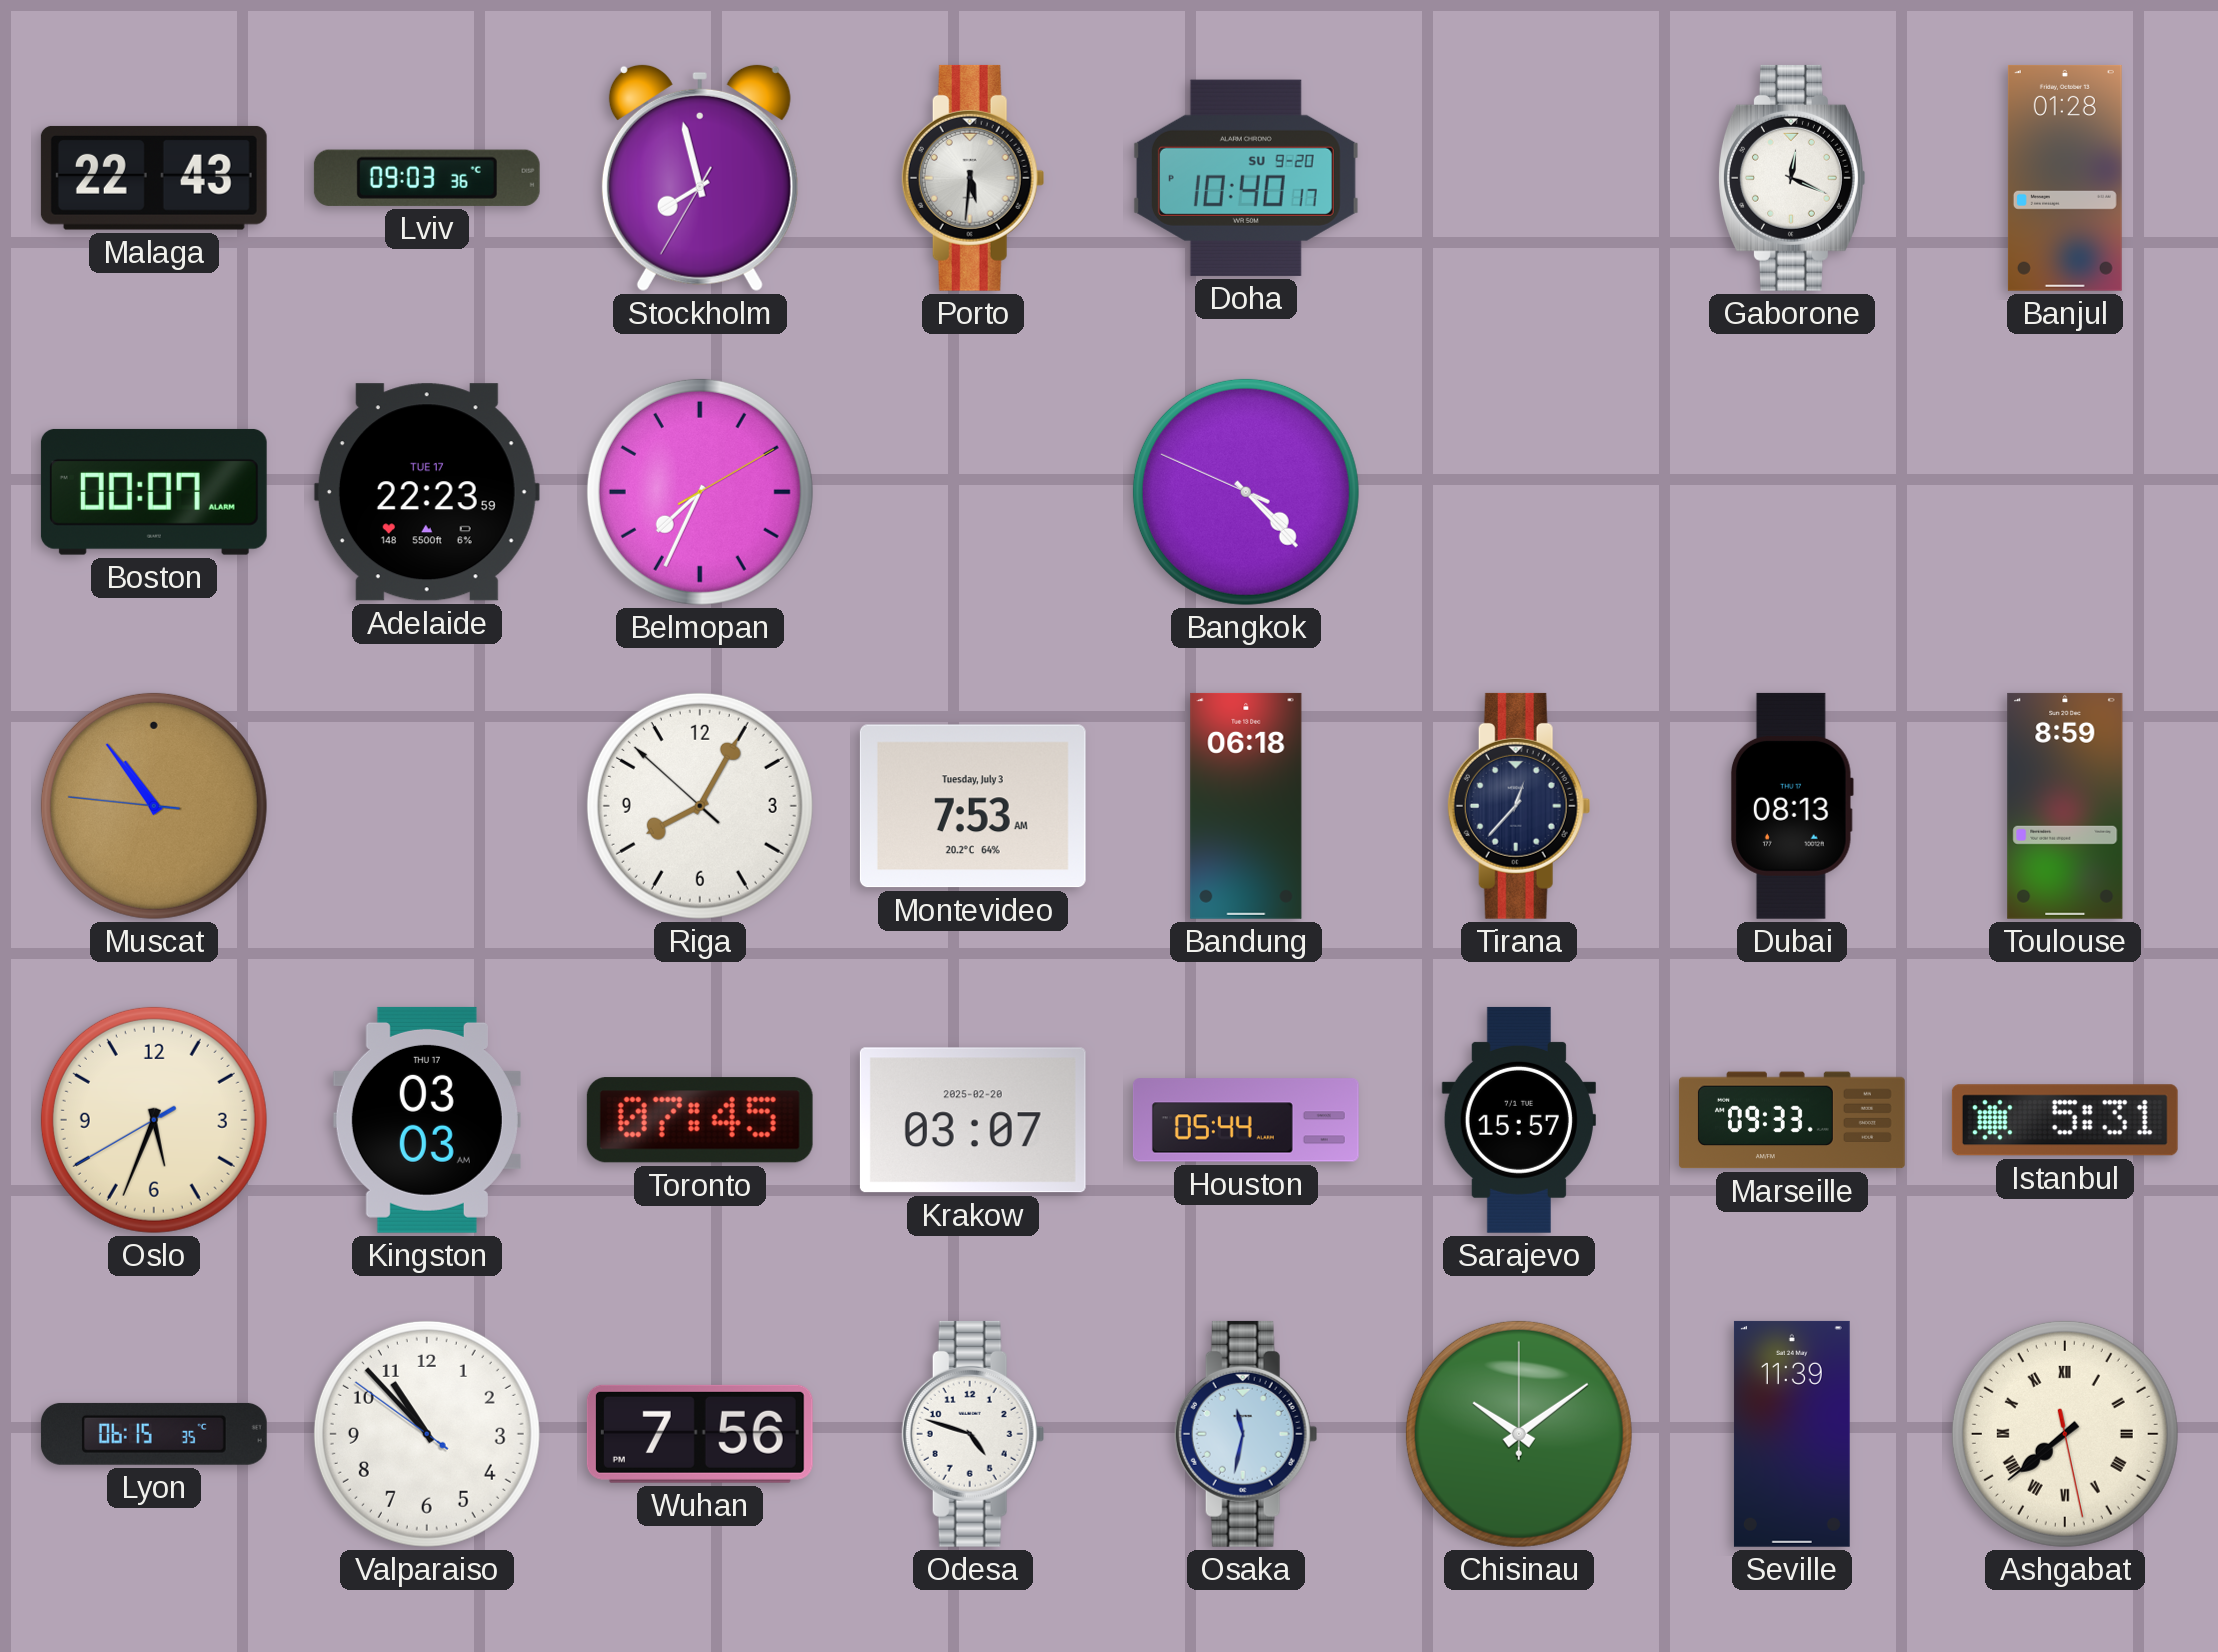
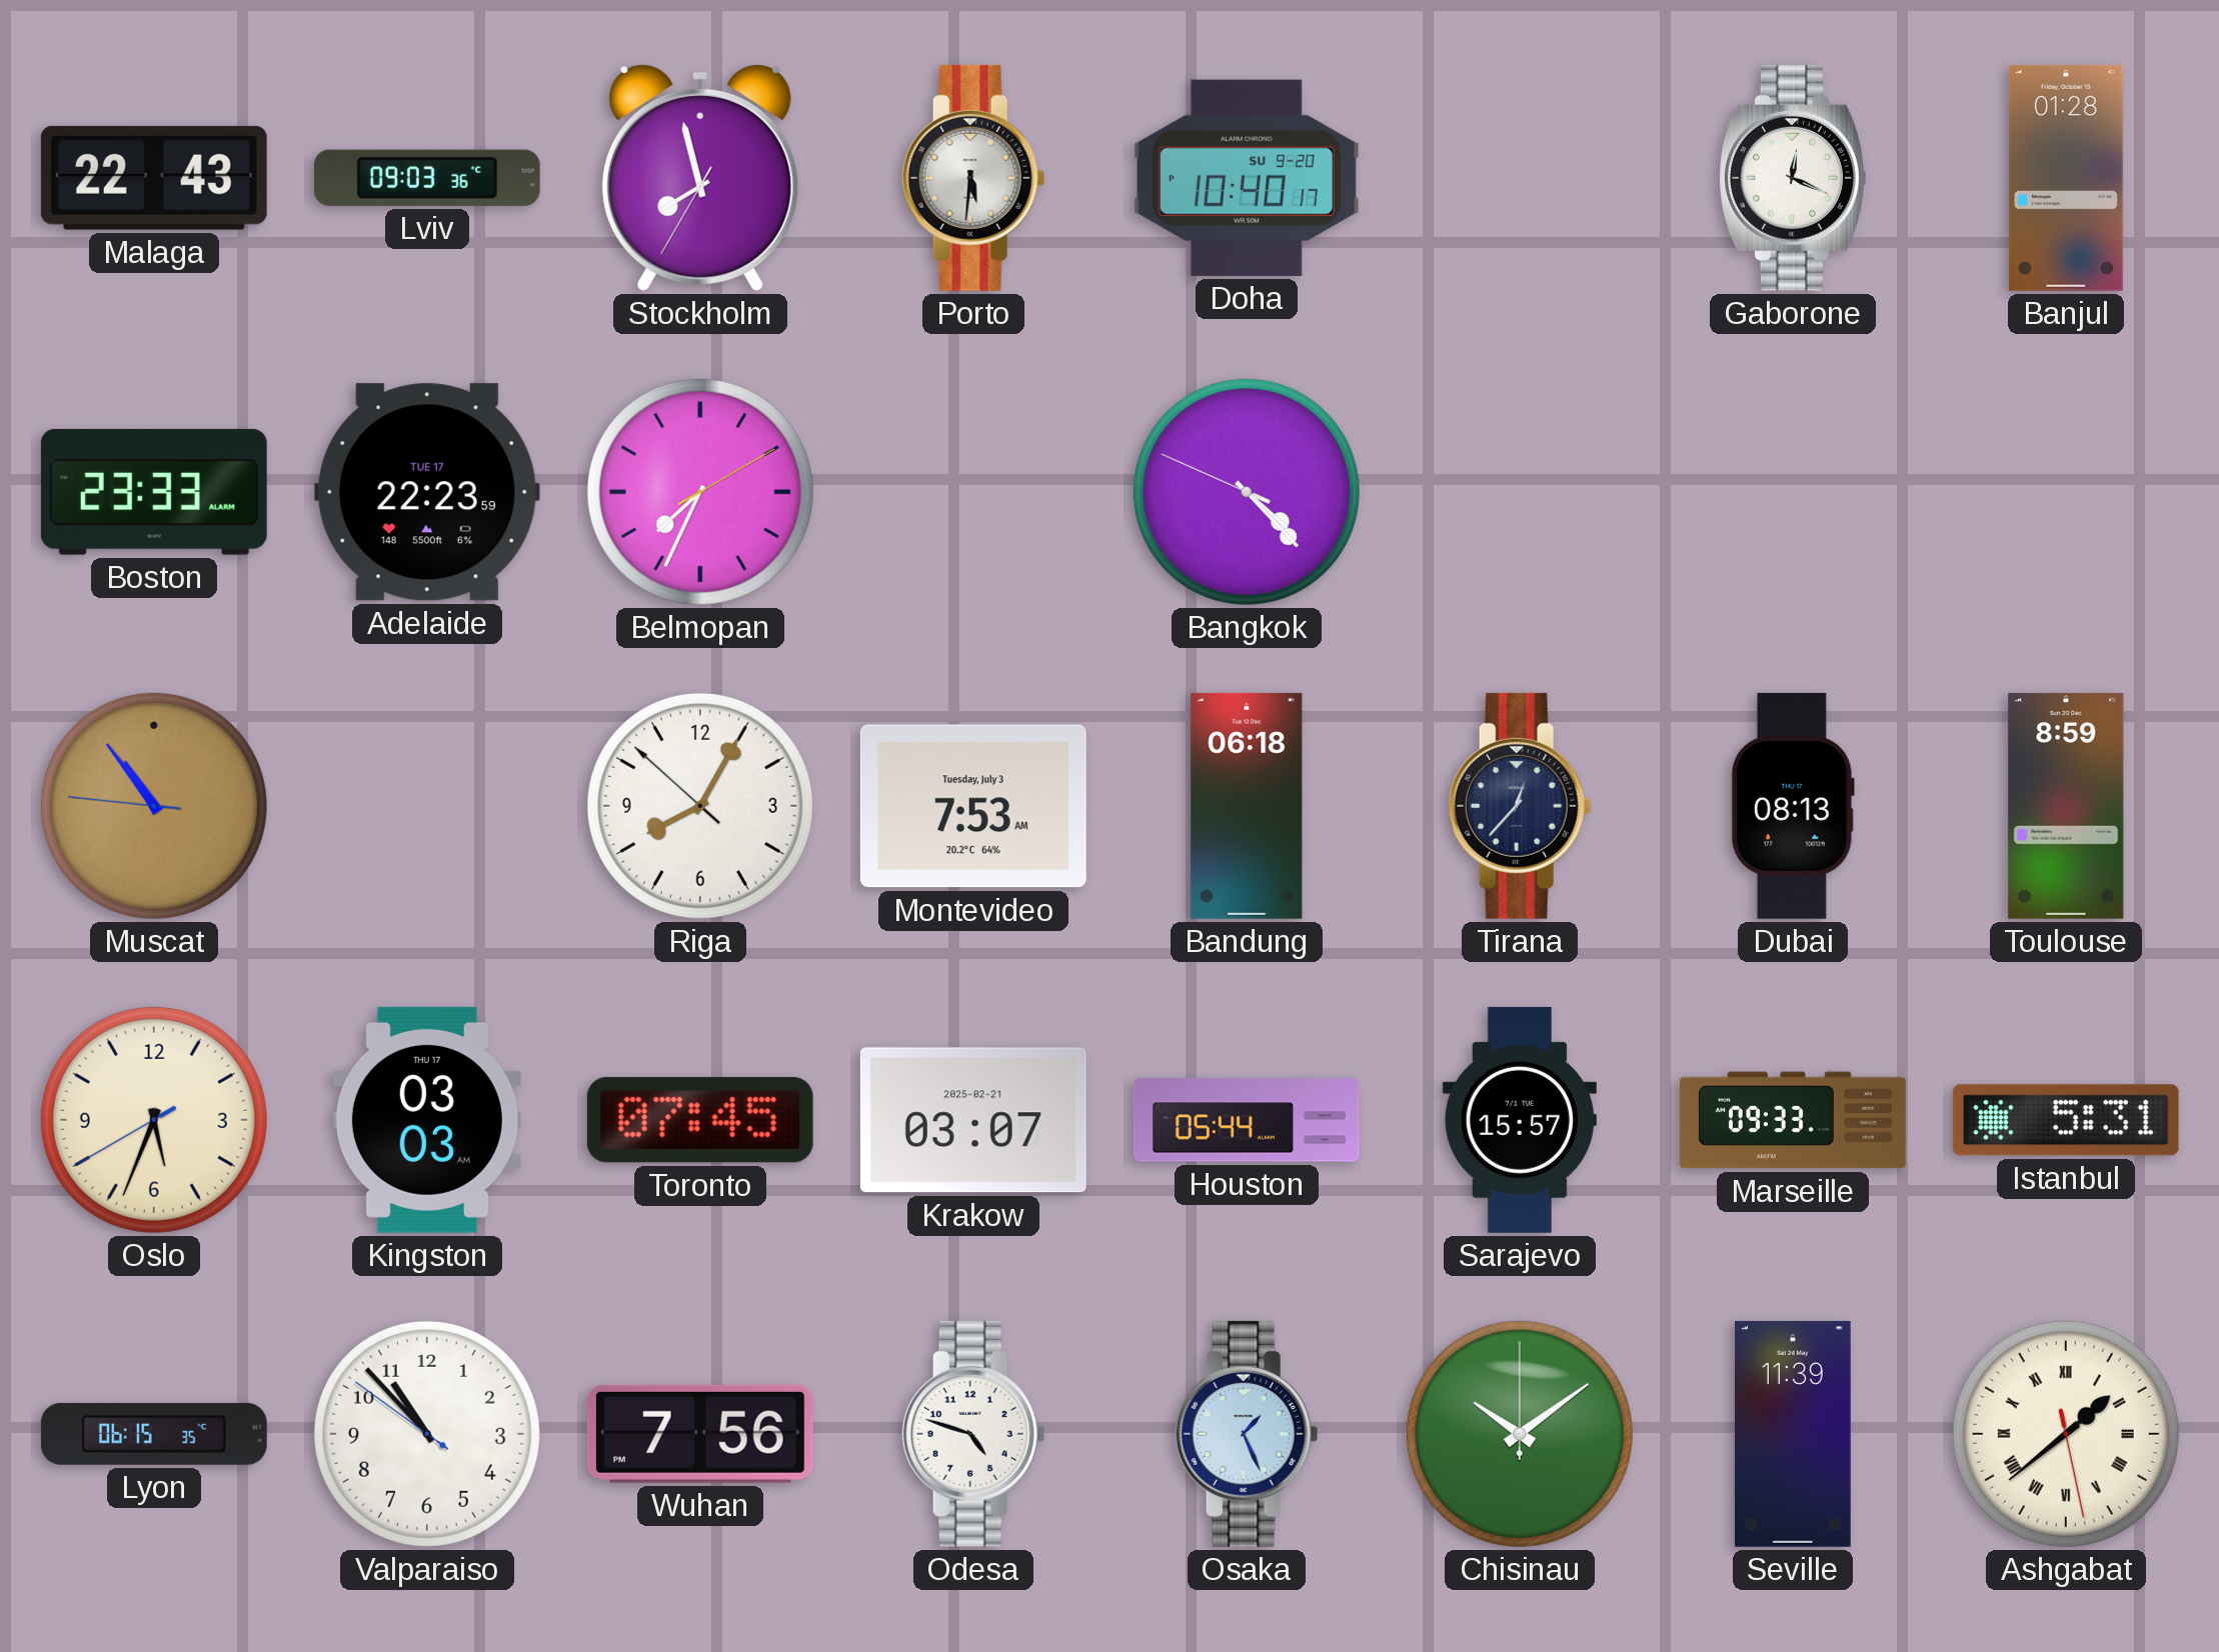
Boston: 00:07 -> 23:33 (154, 492)
Krakow date: 2025-02-20 -> 2025-02-21 (973, 1120)
Osaka: 11:32 -> 1:26 (1247, 1434)
Ashgabat: 7:38 -> 1:38 (2066, 1434)
